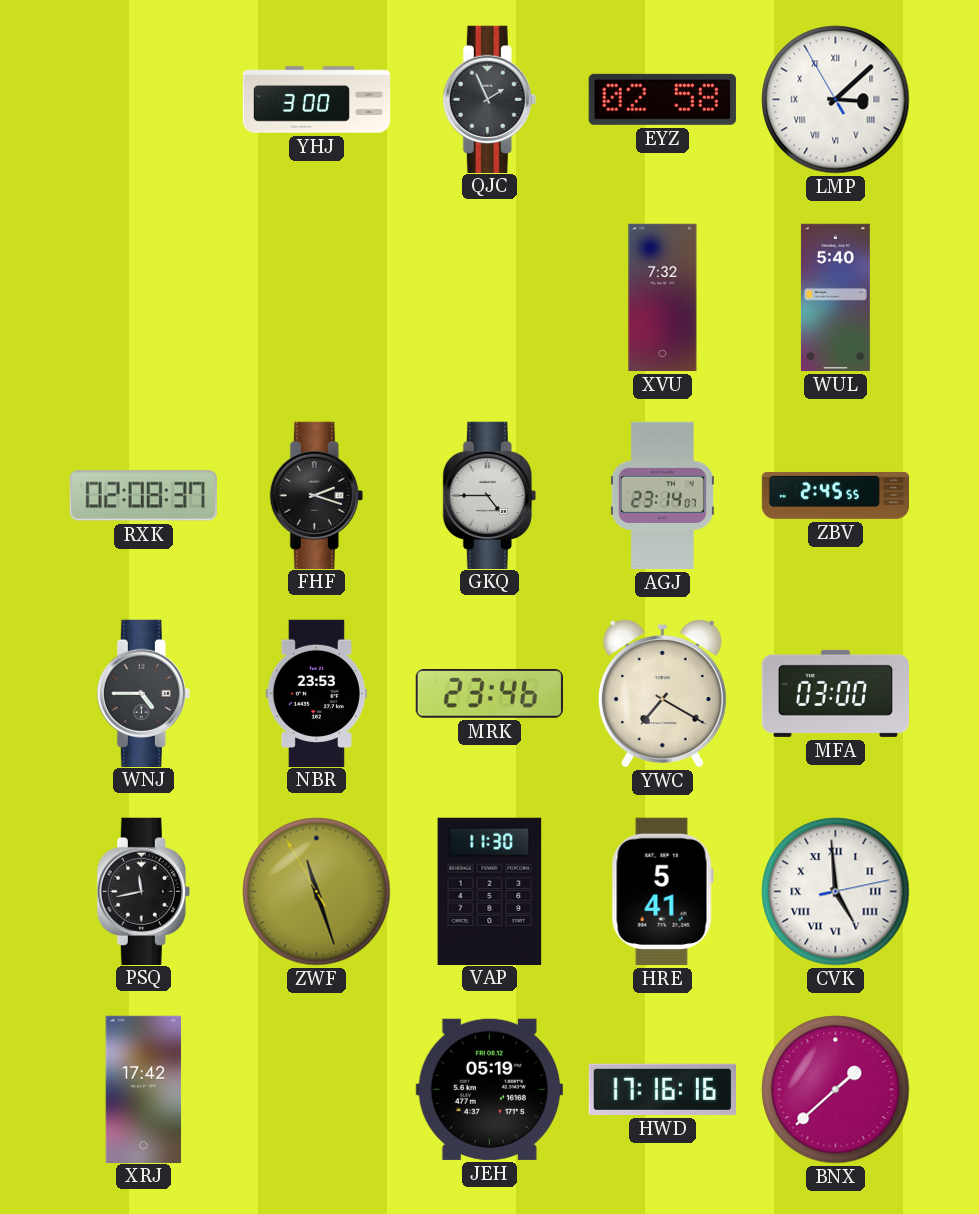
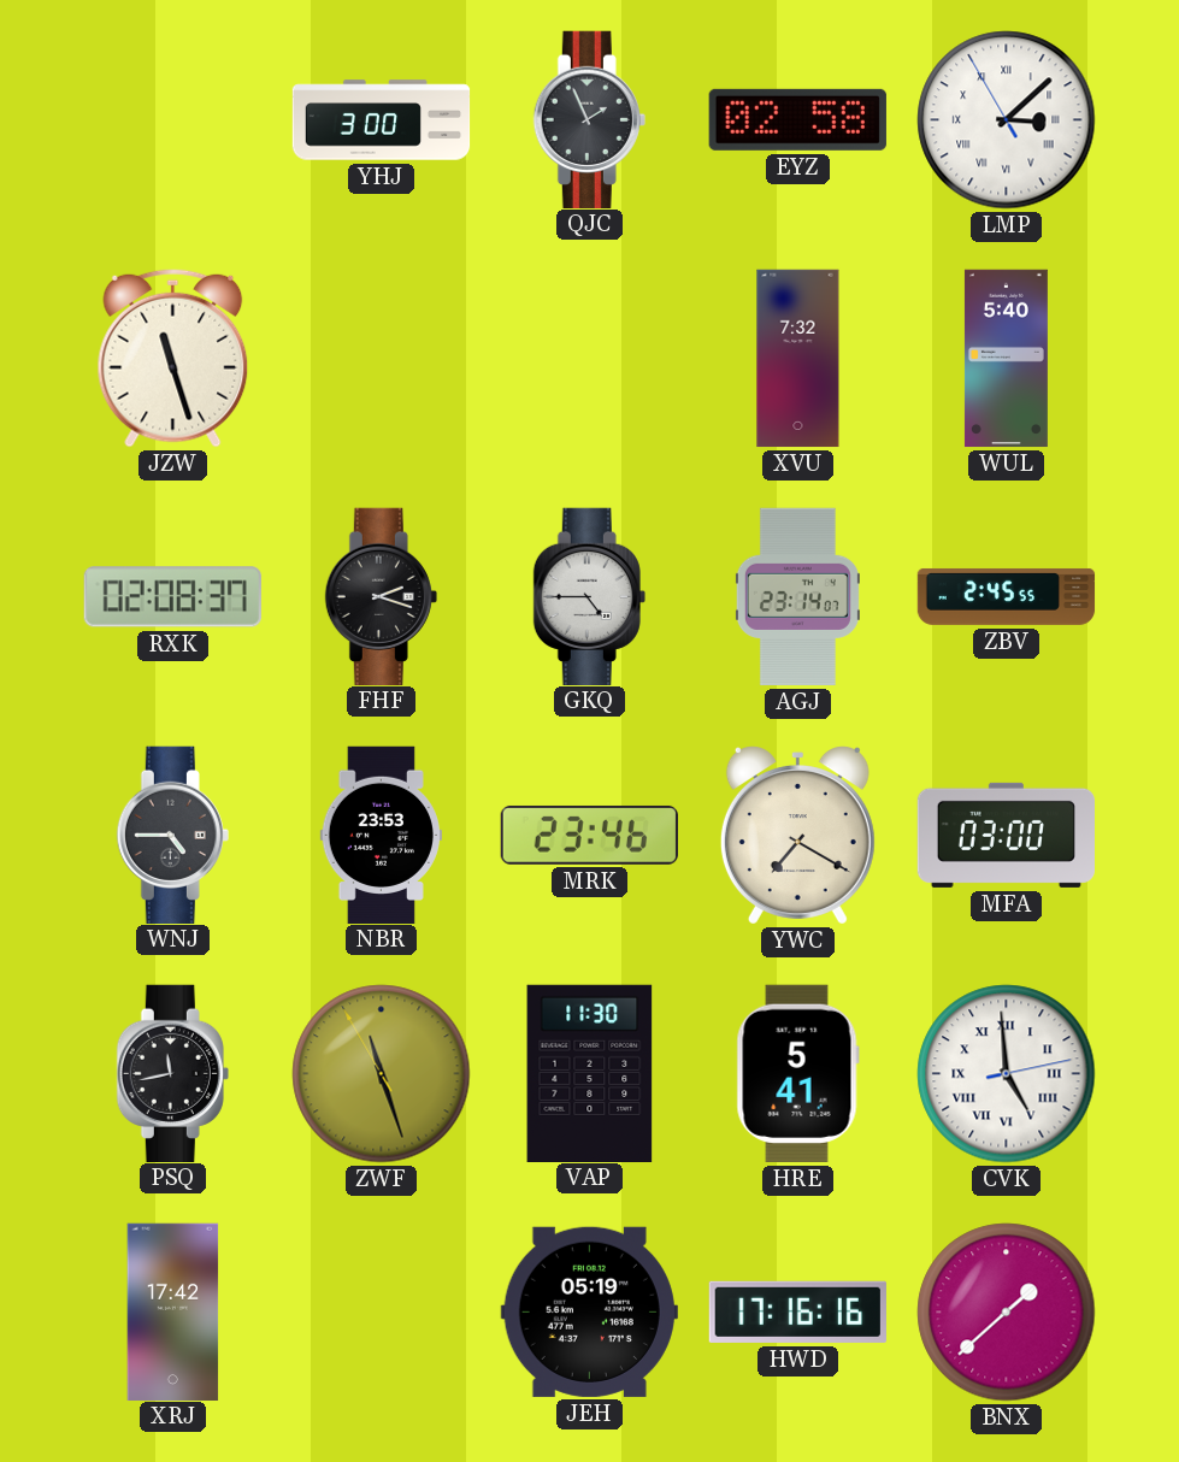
JZW: none -> 11:27 (173, 358)
